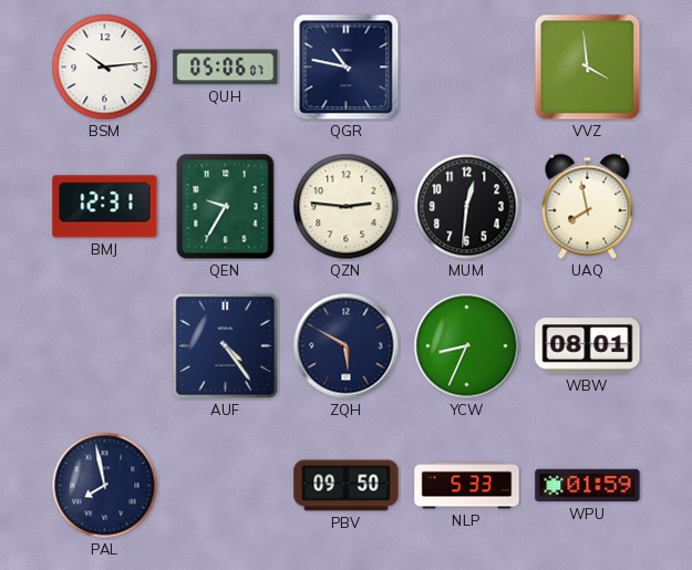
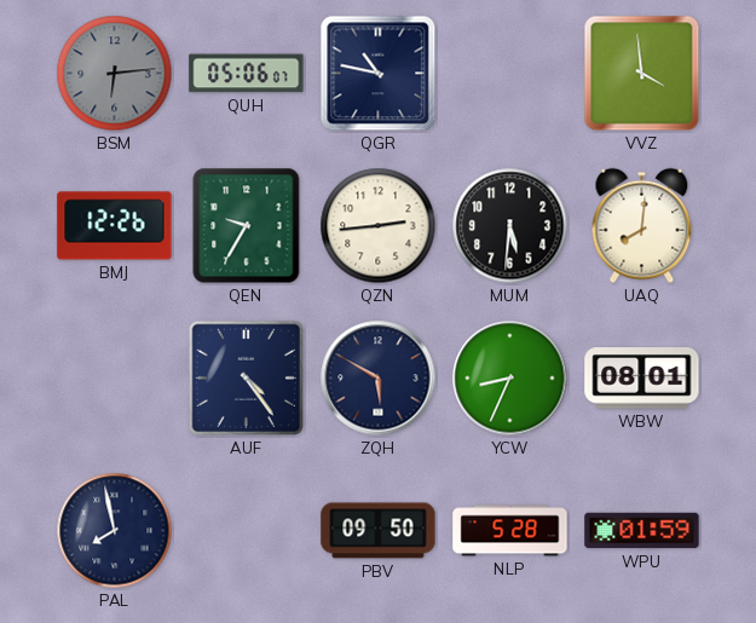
BSM: 10:14 -> 6:14 (115, 74)
BSM dial: white -> grey (115, 74)
BMJ: 12:31 -> 12:26 (115, 226)
QZN: 2:46 -> 2:44 (379, 226)
MUM: 12:31 -> 5:31 (510, 226)
UAQ: 7:58 -> 8:01 (642, 226)
NLP: 5:33 -> 5:28 (510, 531)
